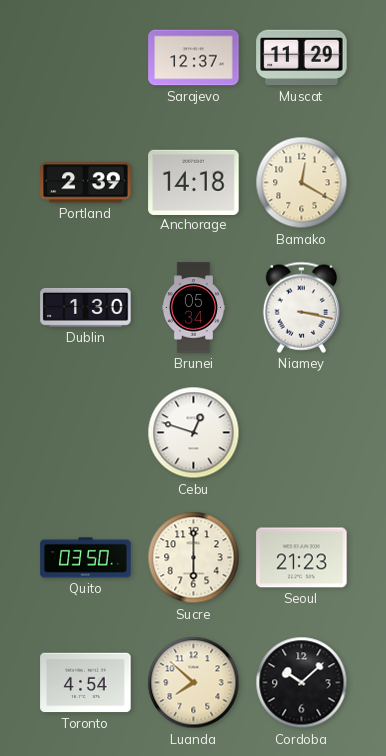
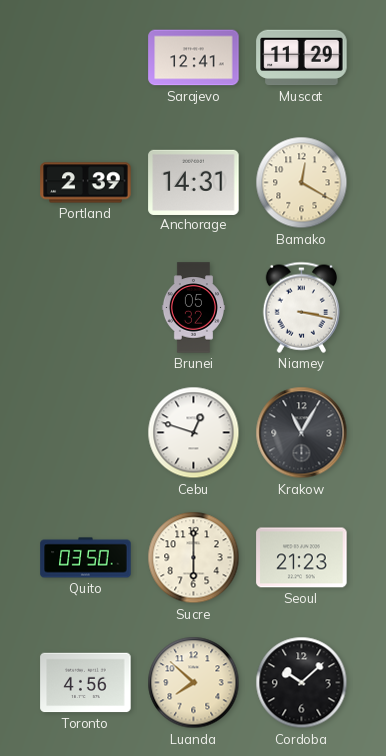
Sarajevo: 12:37 -> 12:41 (194, 58)
Anchorage: 14:18 -> 14:31 (194, 182)
Dublin: 1:30 -> none (86, 307)
Brunei: 05:34 -> 05:32 (193, 308)
Krakow: none -> 11:05 (302, 433)
Toronto: 4:54 -> 4:56 (86, 683)
